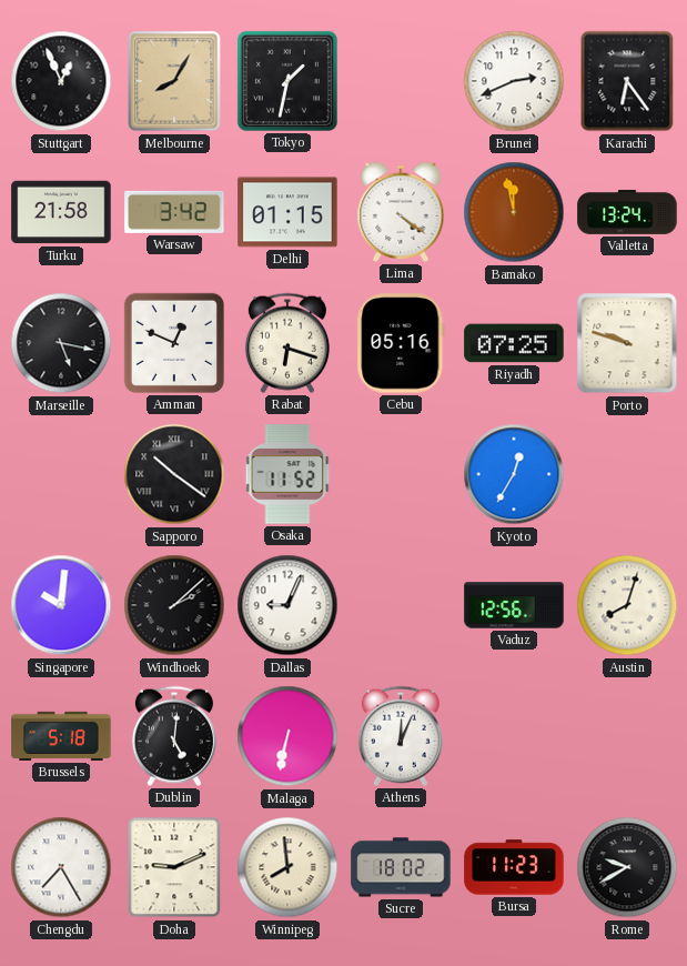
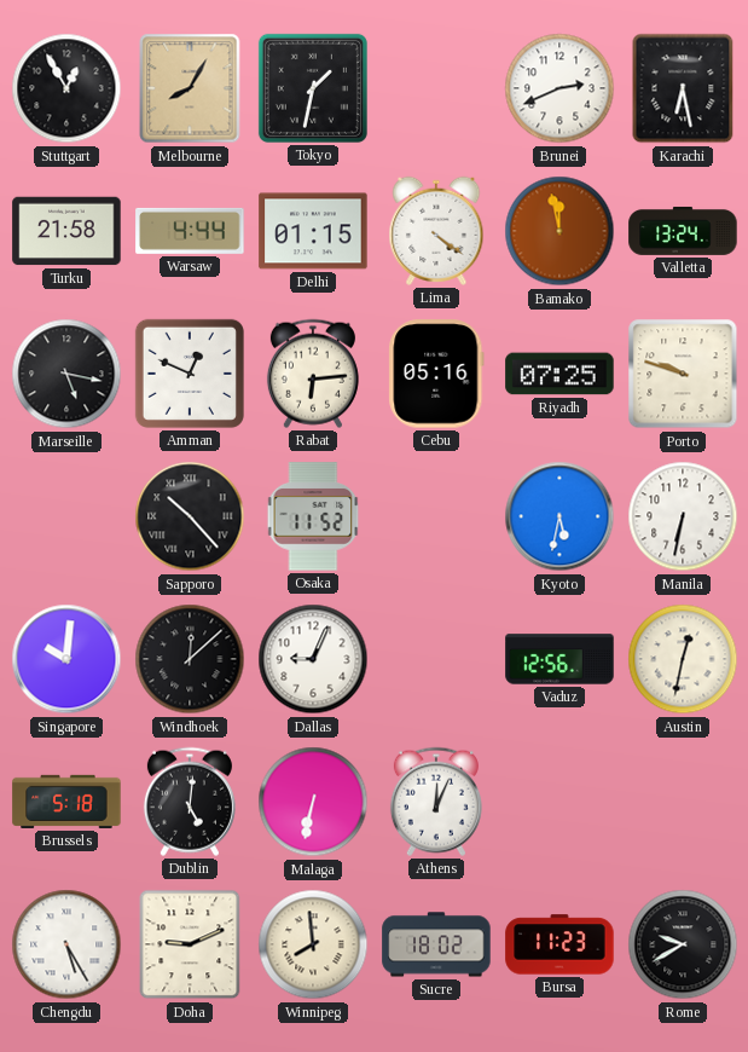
Stuttgart: 12:56 -> 12:55 (66, 88)
Karachi: 6:24 -> 6:28 (683, 88)
Warsaw: 3:42 -> 4:44 (190, 231)
Rabat: 6:18 -> 6:14 (313, 374)
Sapporo: 10:21 -> 10:23 (190, 516)
Kyoto: 12:35 -> 5:32 (559, 516)
Manila: none -> 6:32 (683, 516)
Windhoek: 2:08 -> 12:08 (190, 659)
Austin: 8:03 -> 12:32 (683, 659)
Chengdu: 7:25 -> 5:25 (66, 944)
